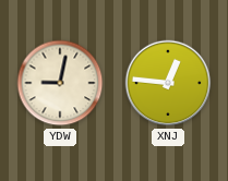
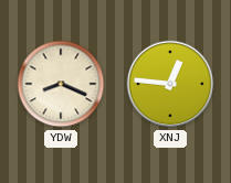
YDW: 9:02 -> 8:19 (61, 84)
